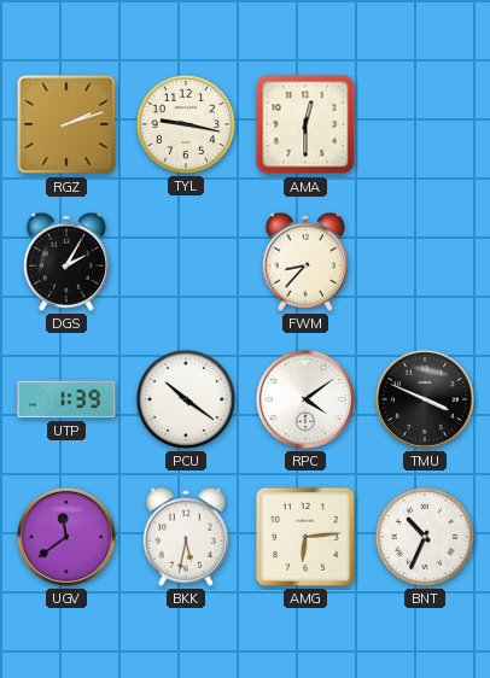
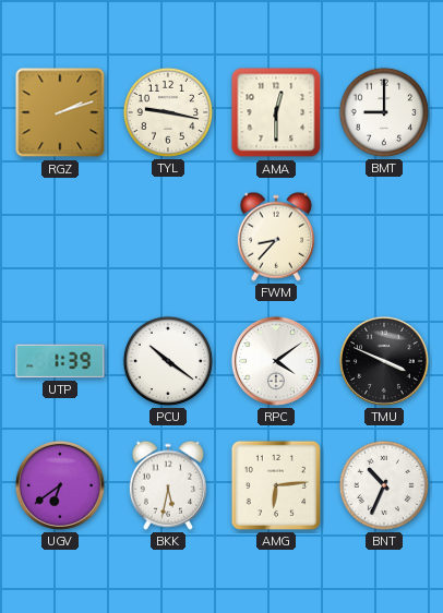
BMT: none -> 9:00 (384, 112)
DGS: 2:05 -> none (66, 262)
UGV: 11:39 -> 6:39 (60, 485)
